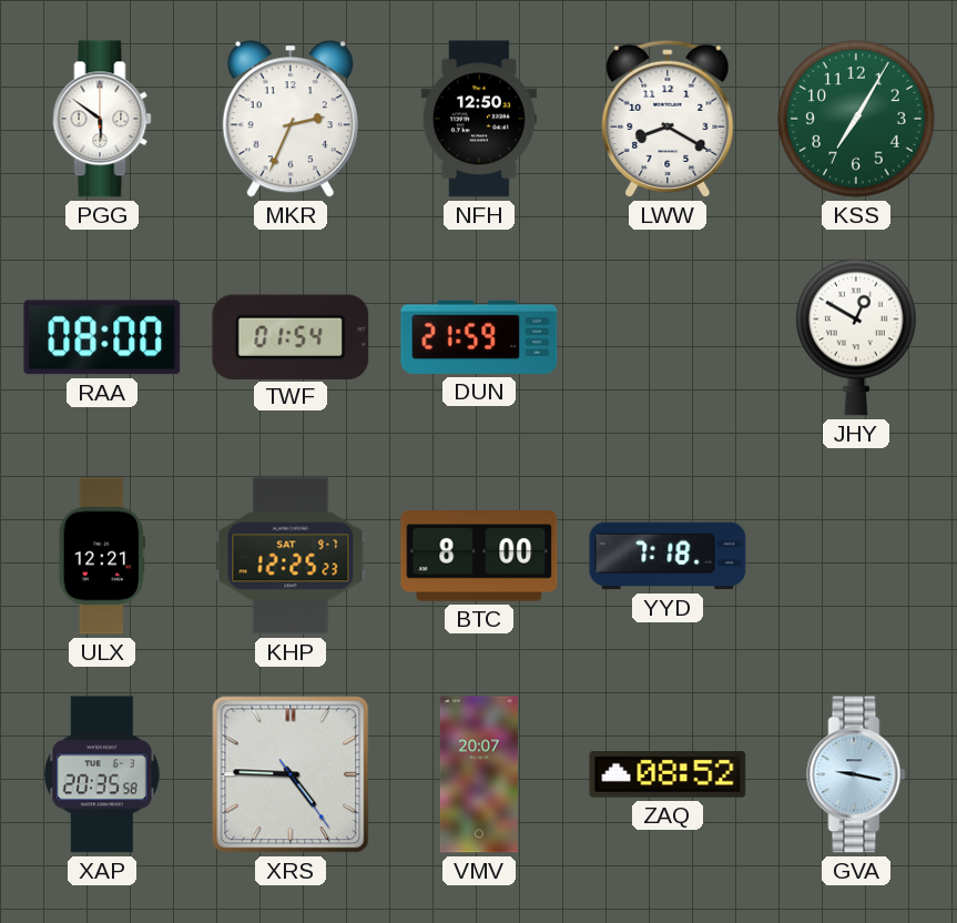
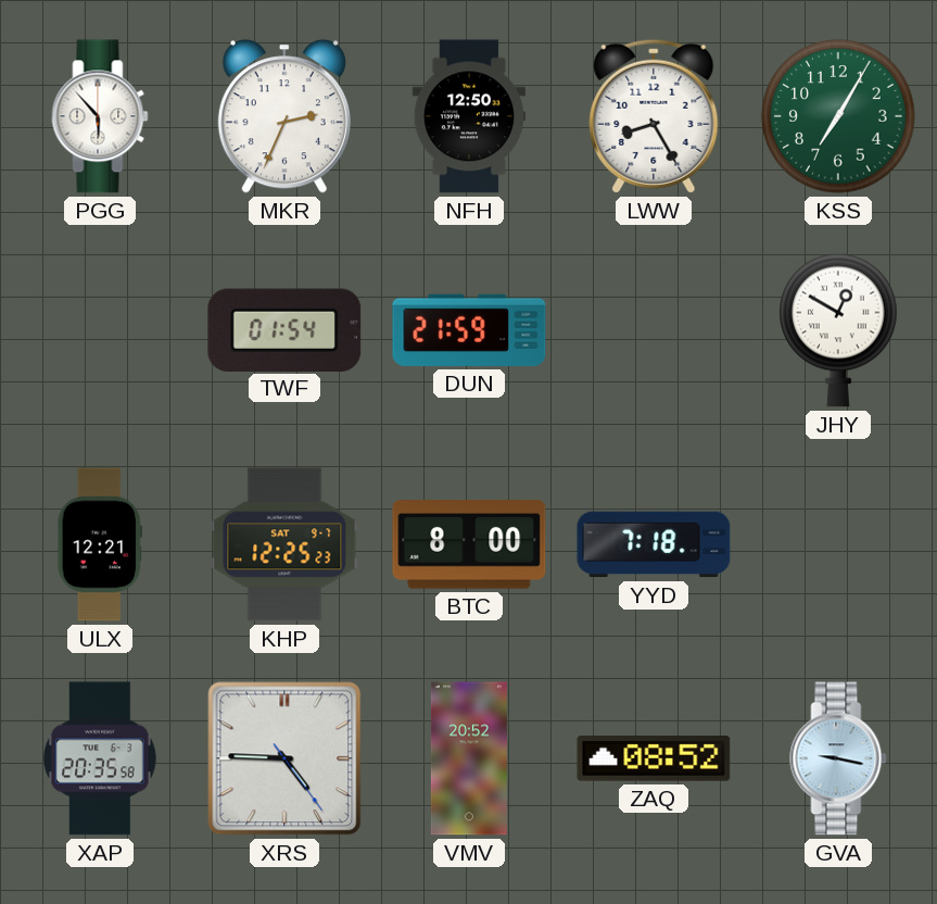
PGG: 5:51 -> 5:53 (100, 116)
LWW: 8:20 -> 8:25 (654, 116)
RAA: 08:00 -> none (102, 337)
VMV: 20:07 -> 20:52 (469, 758)
